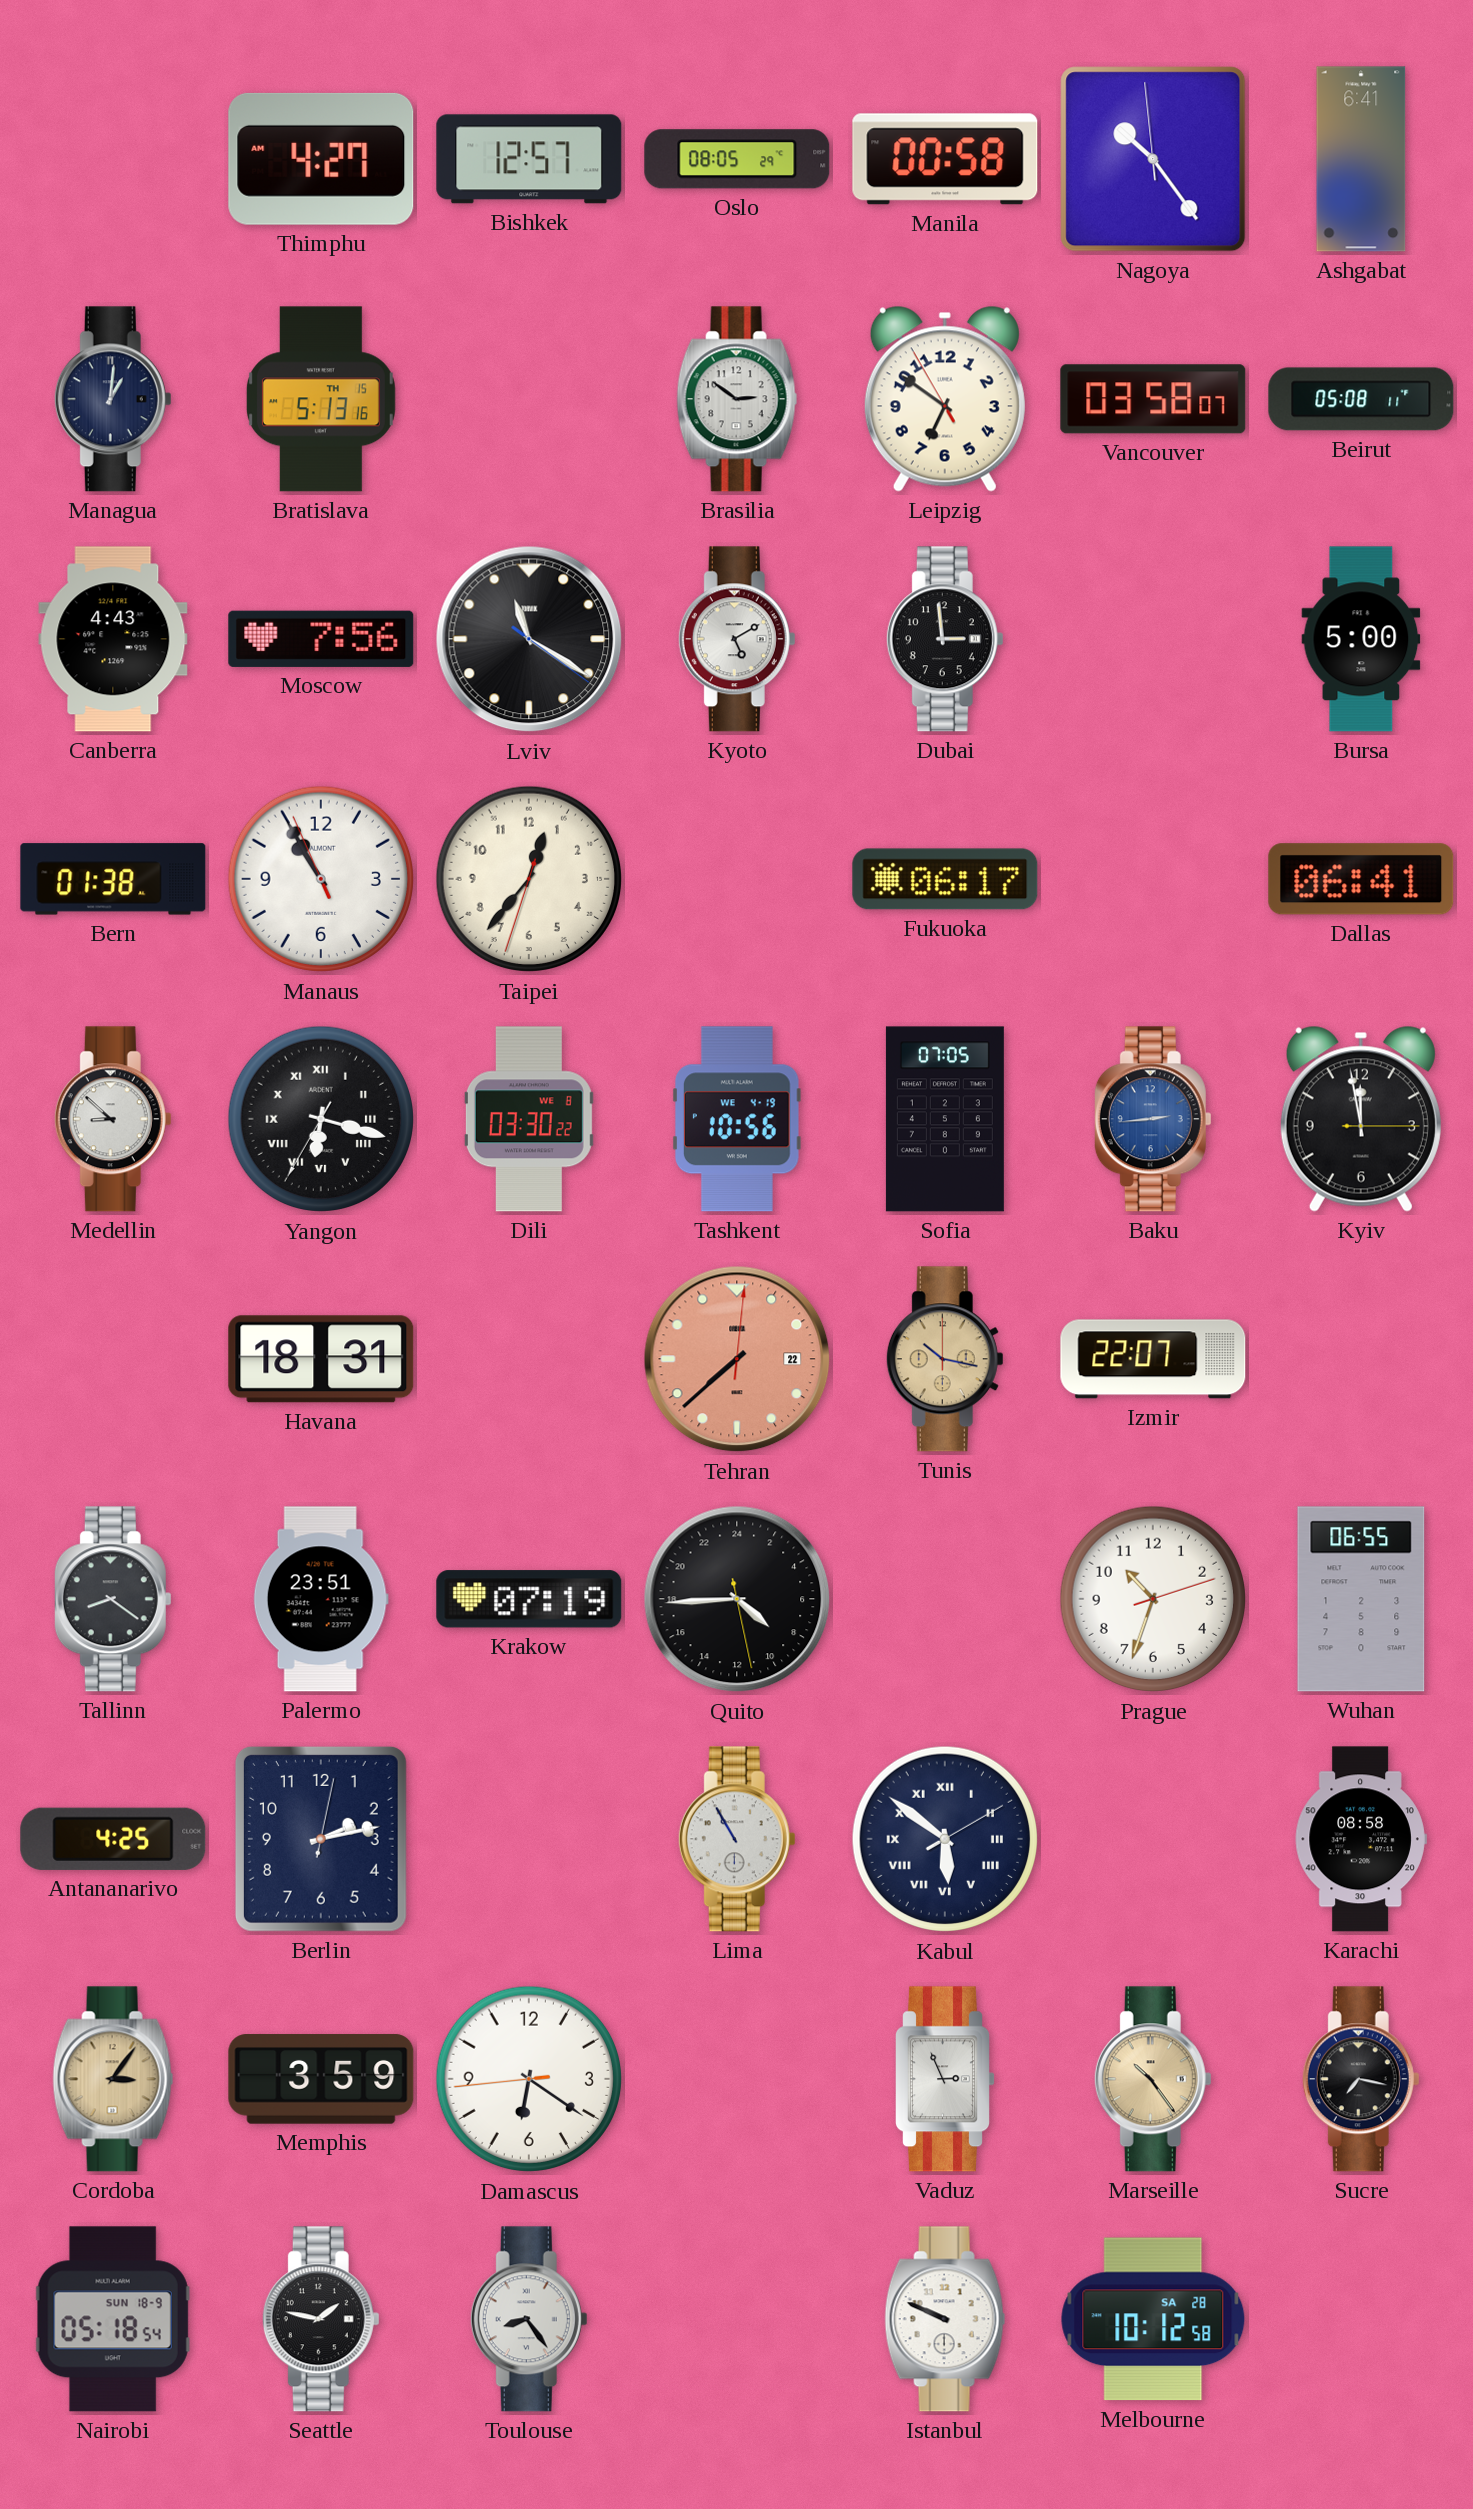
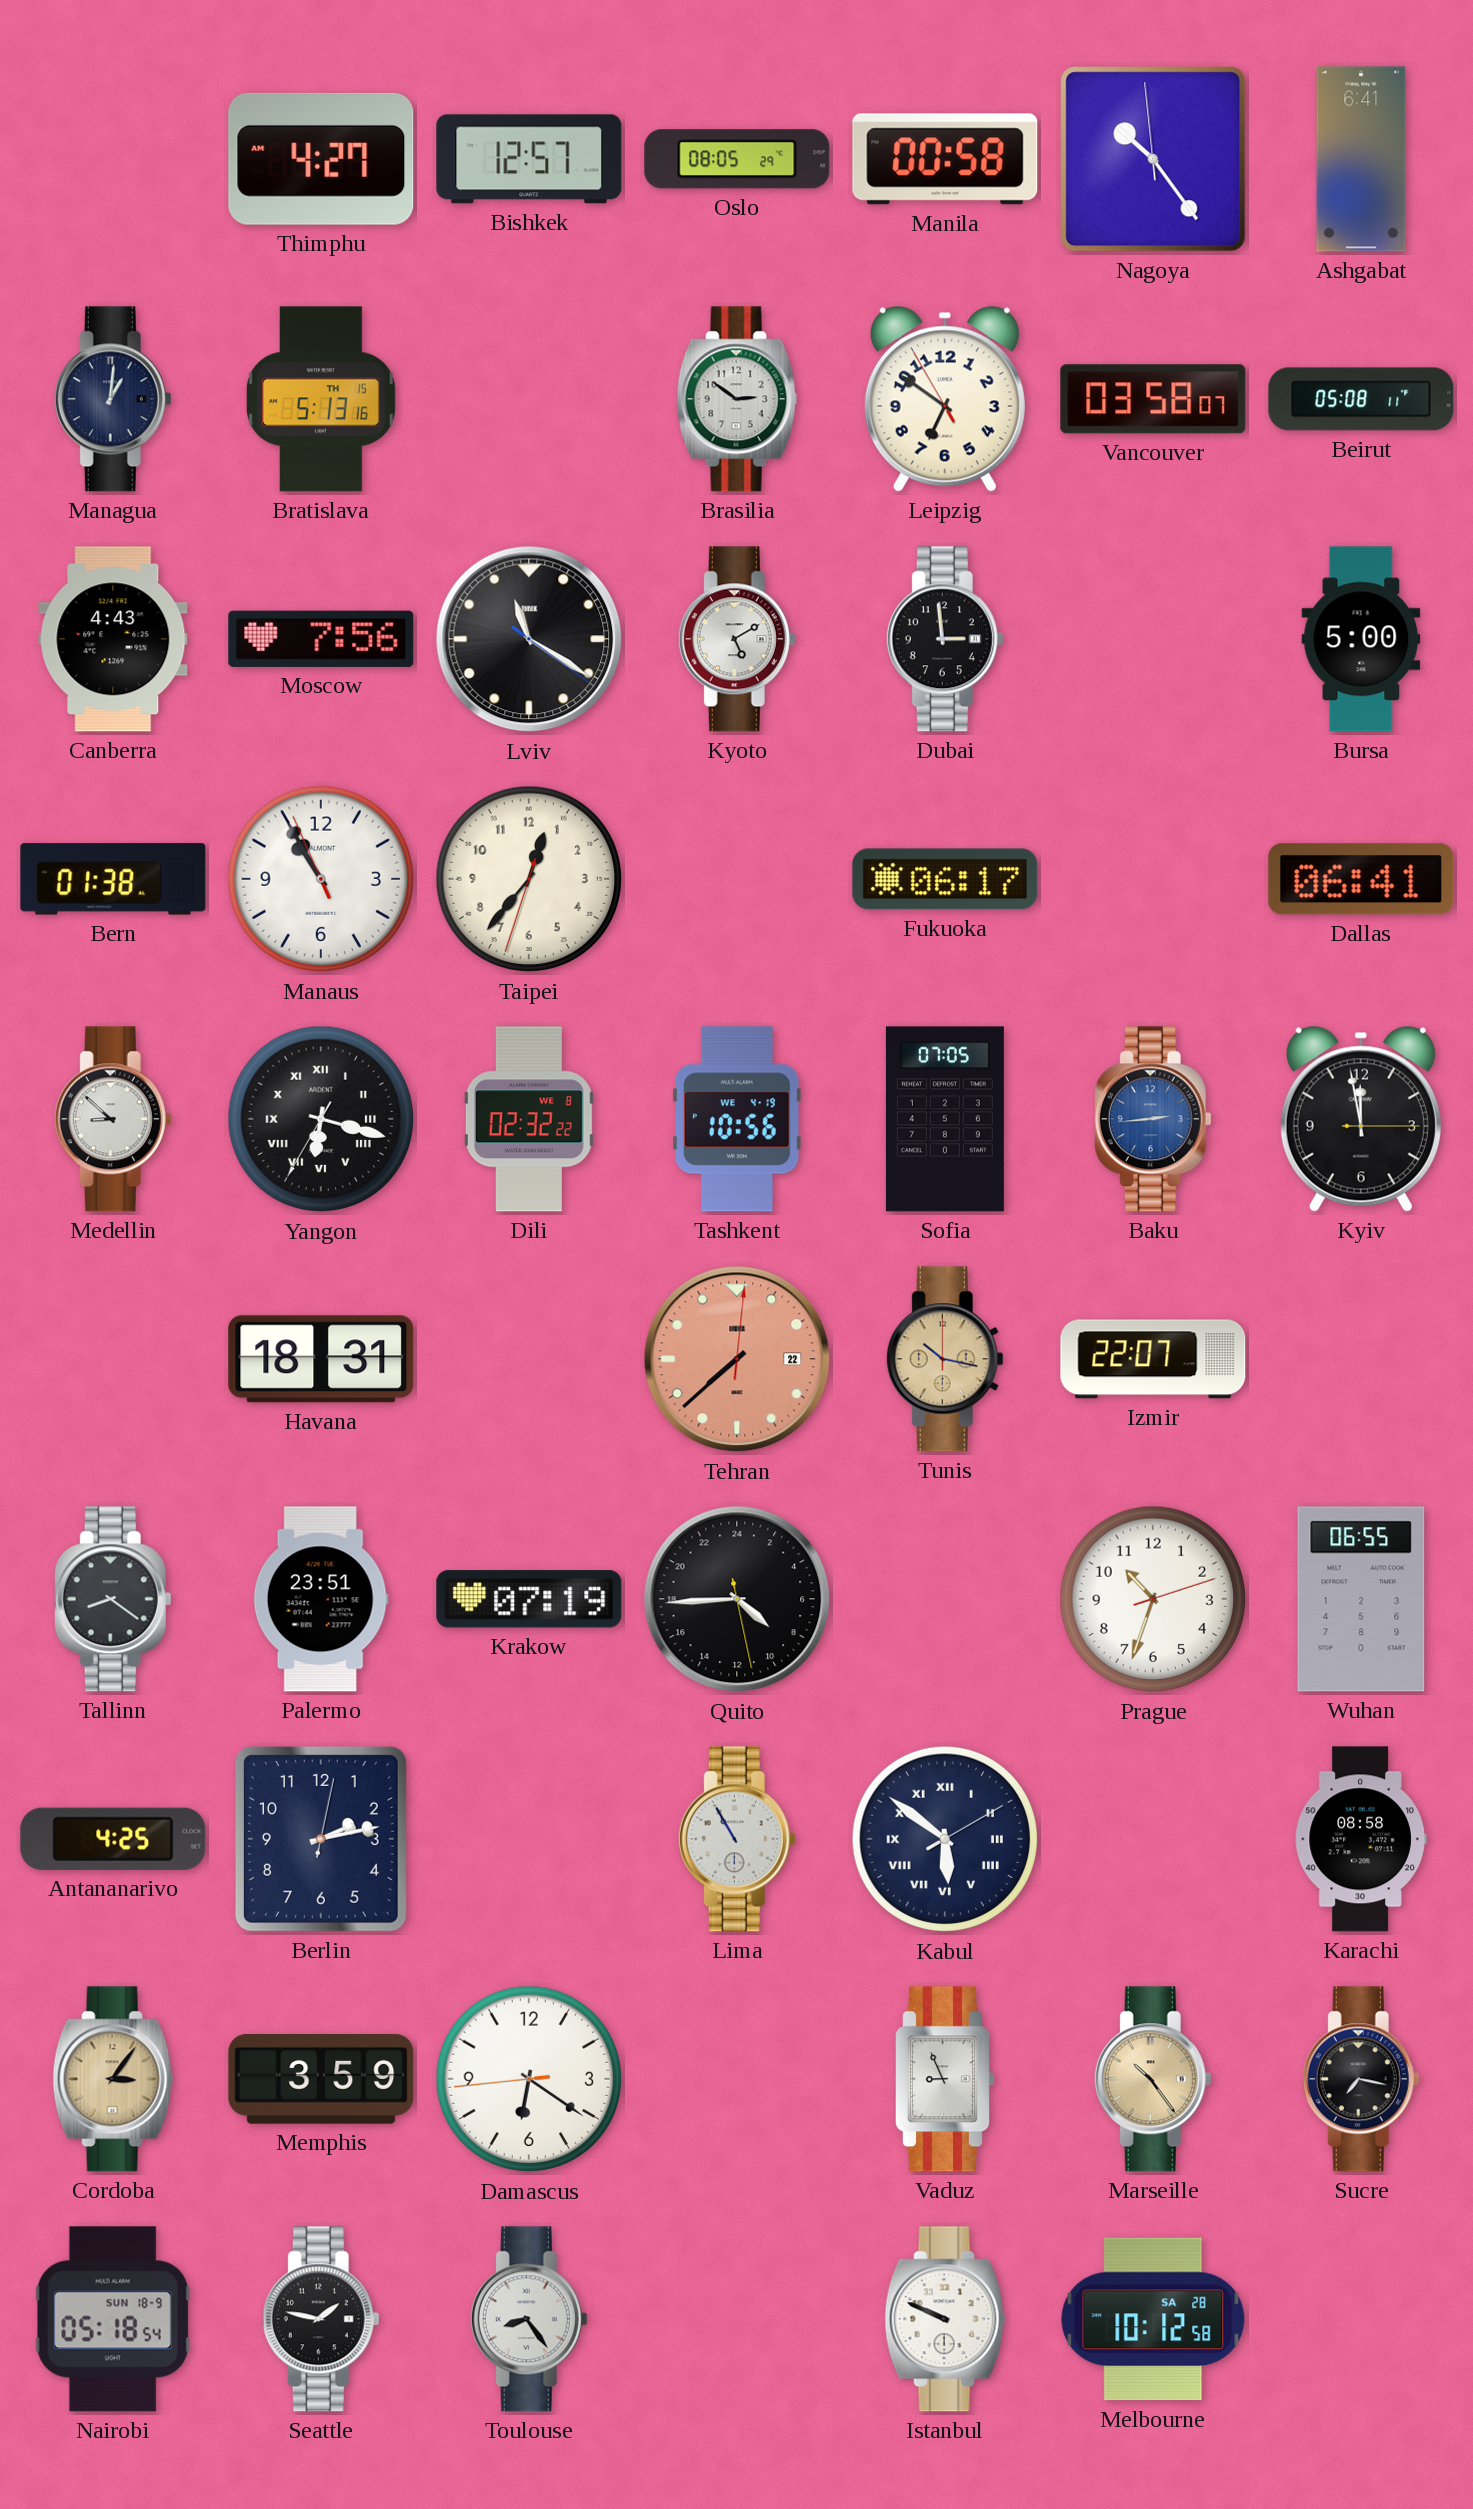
Dili: 03:30 -> 02:32 (529, 1119)
Vaduz: 2:56 -> 8:56 (946, 2079)
